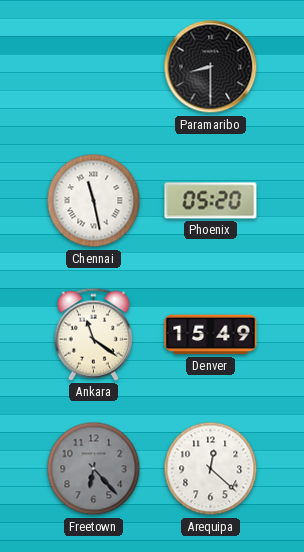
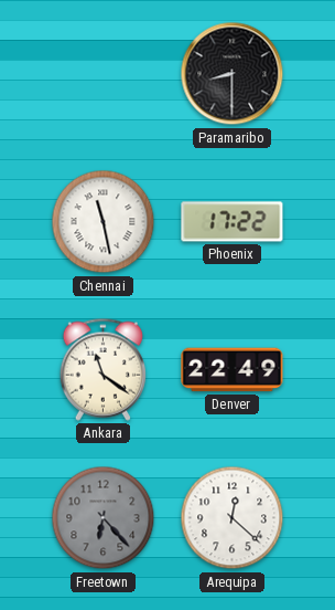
Phoenix: 05:20 -> 17:22 (233, 222)
Denver: 15:49 -> 22:49 (233, 370)
